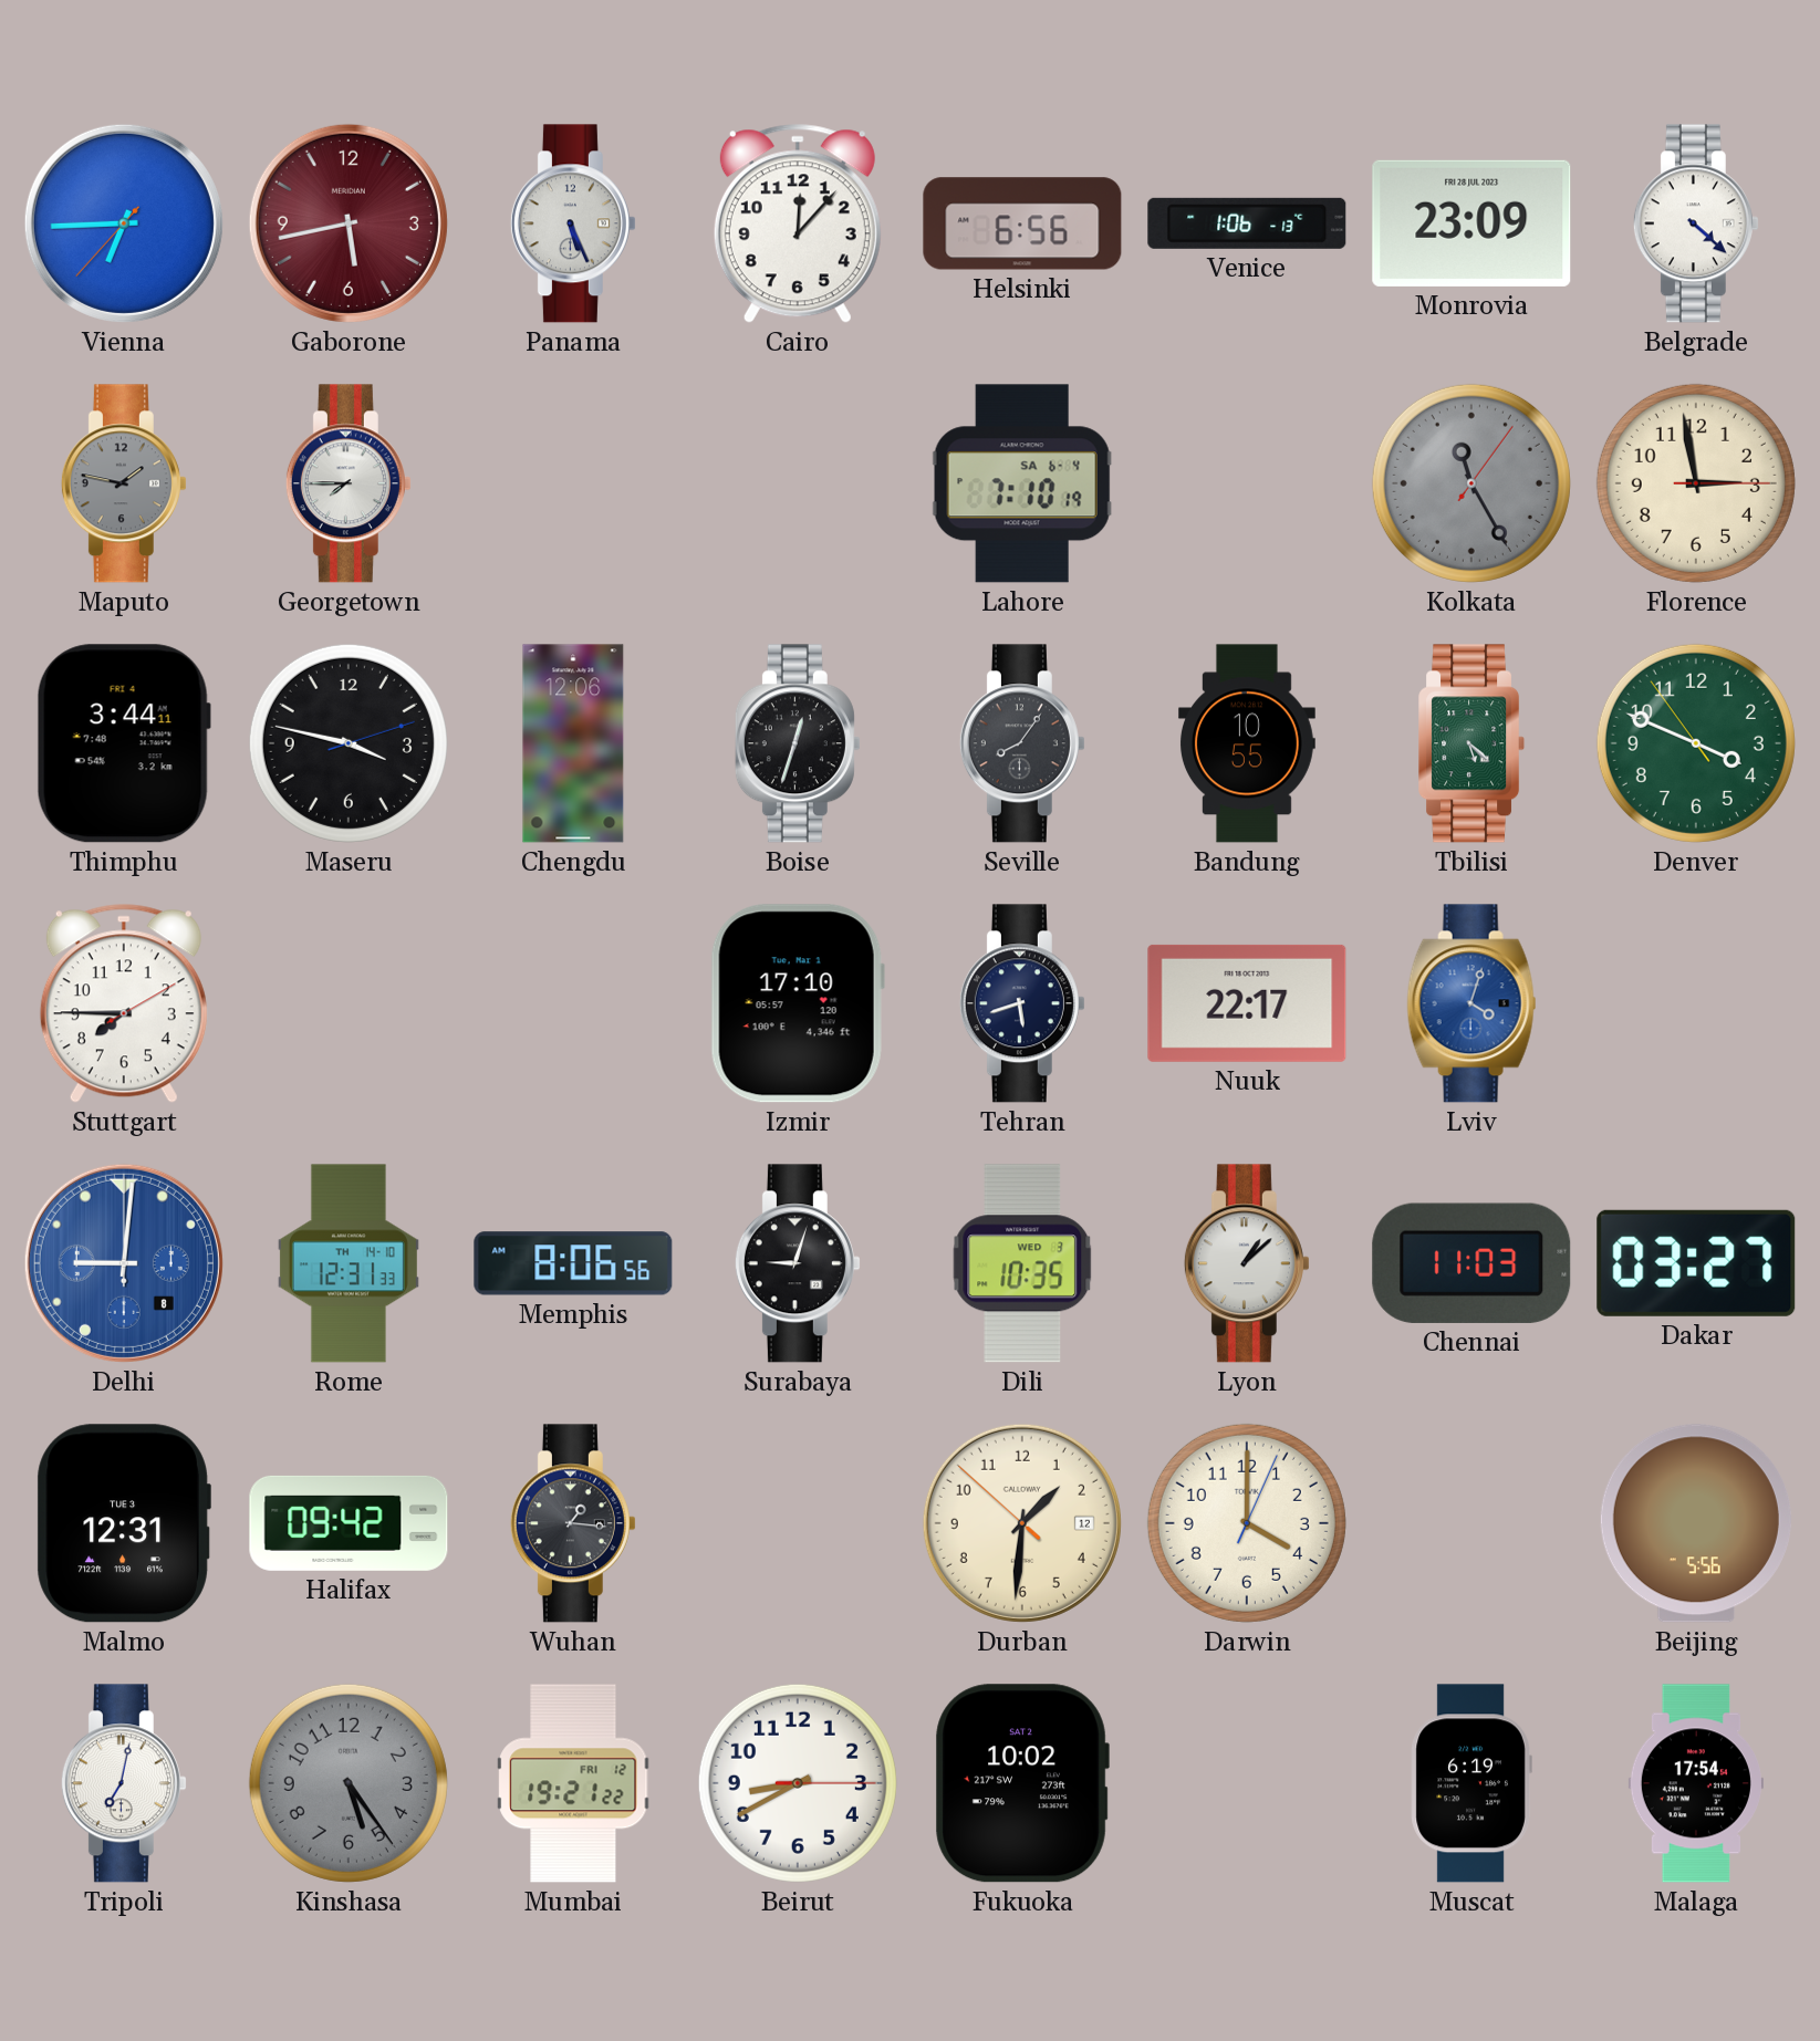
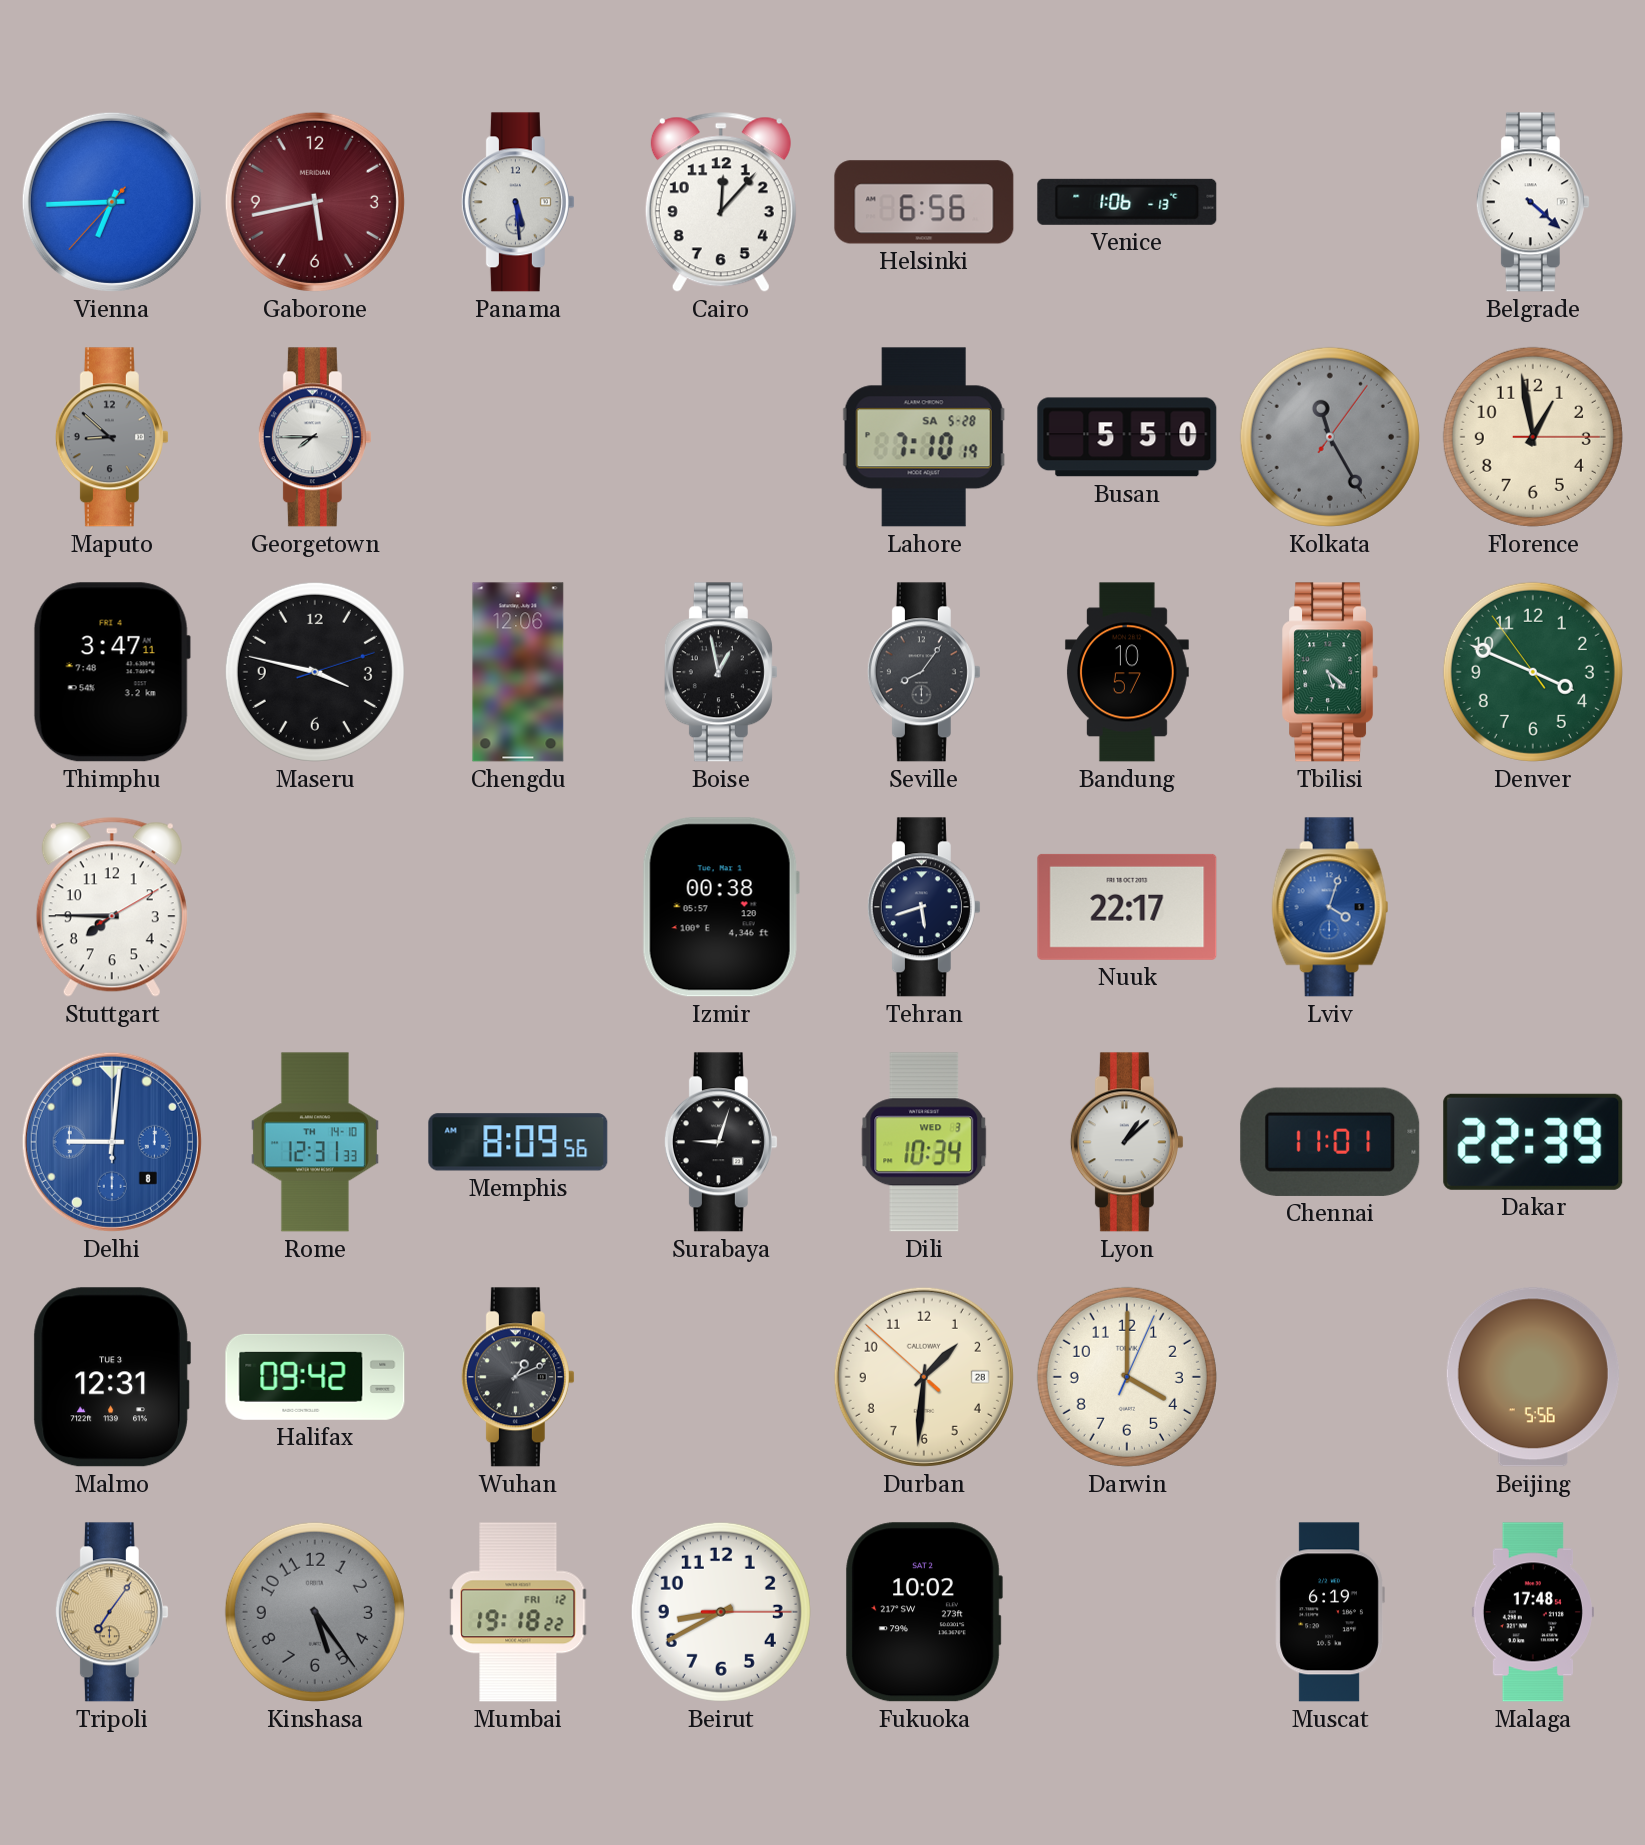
Panama: 5:26 -> 5:29 (518, 202)
Monrovia: 23:09 -> none (1471, 223)
Maputo: 1:47 -> 8:52 (112, 437)
Lahore date: SA 6-4 -> SA 5-28 (924, 437)
Busan: none -> 5:50 (1127, 437)
Florence: 2:58 -> 12:58 (1533, 437)
Thimphu: 3:44 -> 3:47 (112, 672)
Boise: 12:33 -> 12:58 (721, 672)
Bandung: 10:55 -> 10:57 (1127, 672)
Izmir: 17:10 -> 00:38 (721, 907)
Memphis: 8:06 -> 8:09 (518, 1142)
Dili: 10:35 -> 10:34 (924, 1142)
Chennai: 11:03 -> 11:01 (1330, 1142)
Dakar: 03:27 -> 22:39 (1533, 1142)
Wuhan: 1:16 -> 1:11 (518, 1377)
Durban date: 12 -> 28 (924, 1377)
Tripoli: 7:02 -> 7:06 (112, 1612)
Tripoli dial: white -> champagne (112, 1612)
Mumbai: 19:21 -> 19:18 (518, 1612)
Malaga: 17:54 -> 17:48 (1533, 1612)
